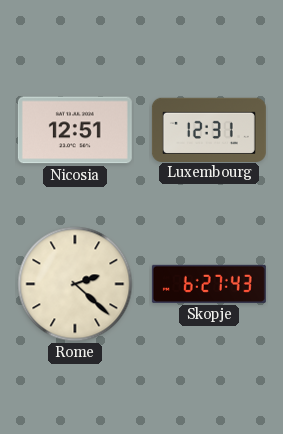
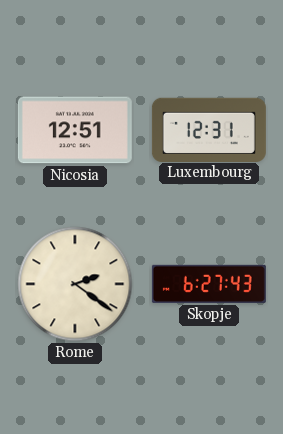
Rome: 2:22 -> 2:21 (75, 284)
